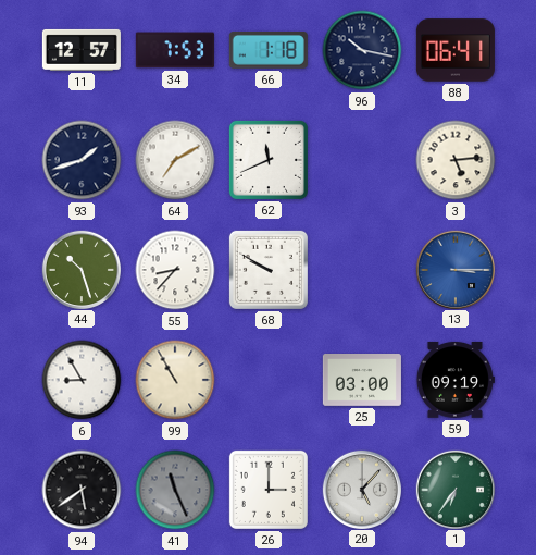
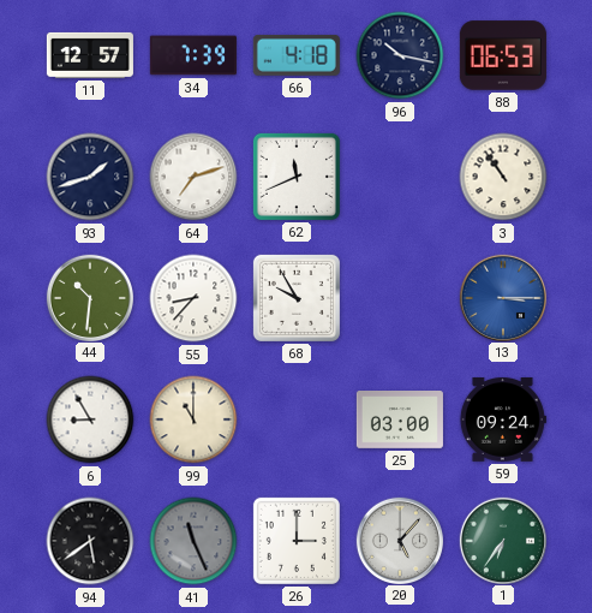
34: 7:53 -> 7:39 (193, 55)
66: 1:18 -> 4:18 (297, 55)
88: 06:41 -> 06:53 (503, 55)
64: 7:10 -> 7:12 (193, 177)
3: 5:14 -> 10:54 (503, 177)
44: 10:27 -> 10:31 (89, 297)
68: 9:50 -> 9:55 (297, 298)
99: 10:55 -> 11:00 (193, 419)
59: 09:19 -> 09:24 (503, 419)
